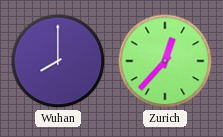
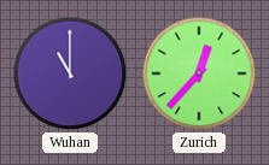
Wuhan: 8:00 -> 11:00 (70, 73)
